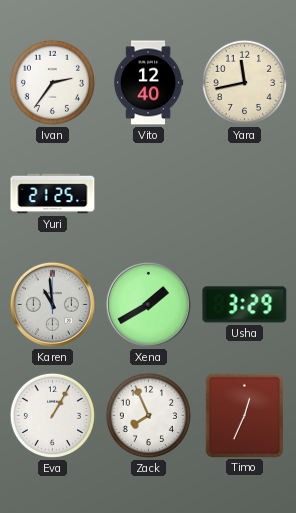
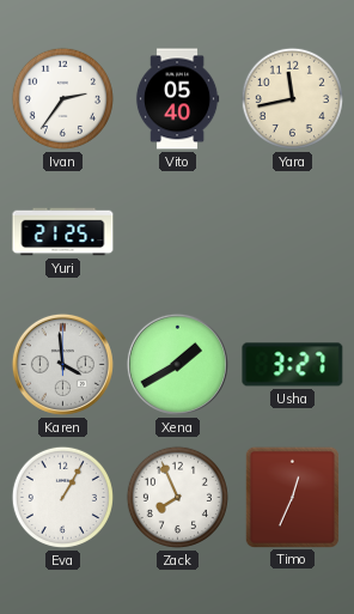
Vito: 12:40 -> 05:40 (177, 99)
Karen: 10:59 -> 3:59 (62, 364)
Usha: 3:29 -> 3:27 (293, 365)
